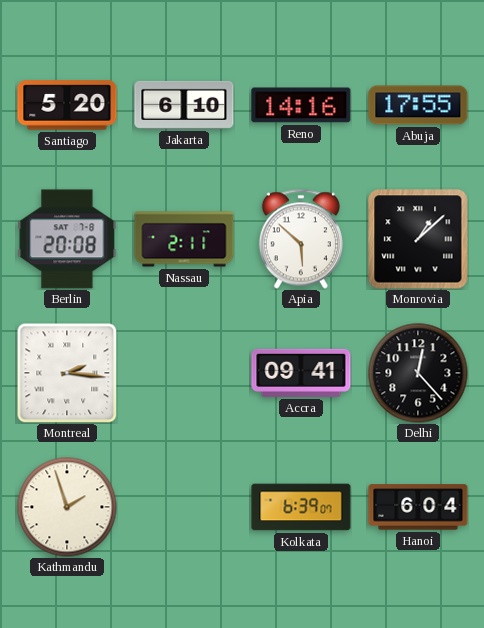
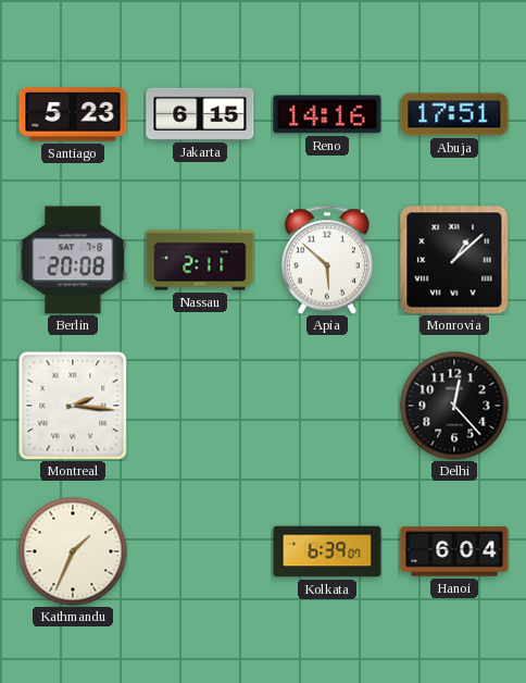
Santiago: 5:20 -> 5:23 (73, 114)
Jakarta: 6:10 -> 6:15 (200, 114)
Abuja: 17:55 -> 17:51 (454, 114)
Accra: 09:41 -> none (301, 373)
Kathmandu: 1:57 -> 1:34 (73, 551)
